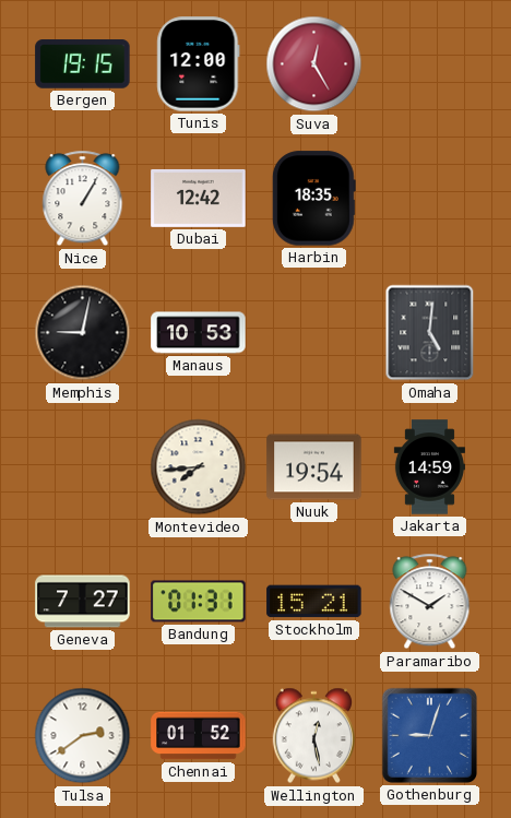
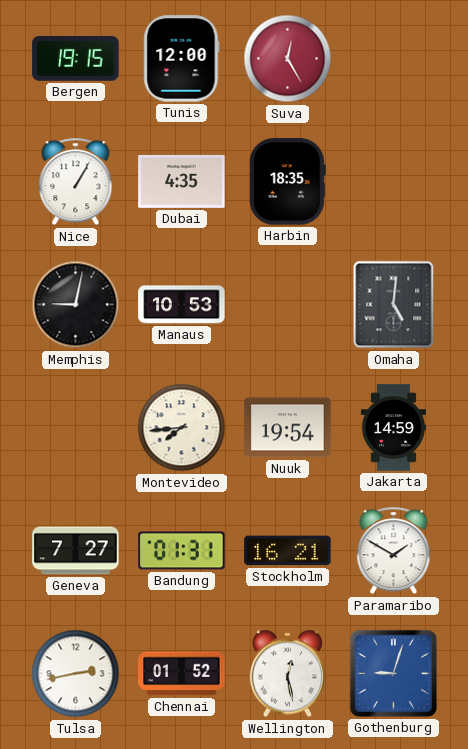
Dubai: 12:42 -> 4:35 (182, 181)
Stockholm: 15:21 -> 16:21 (288, 551)
Tulsa: 2:39 -> 2:43 (76, 674)
